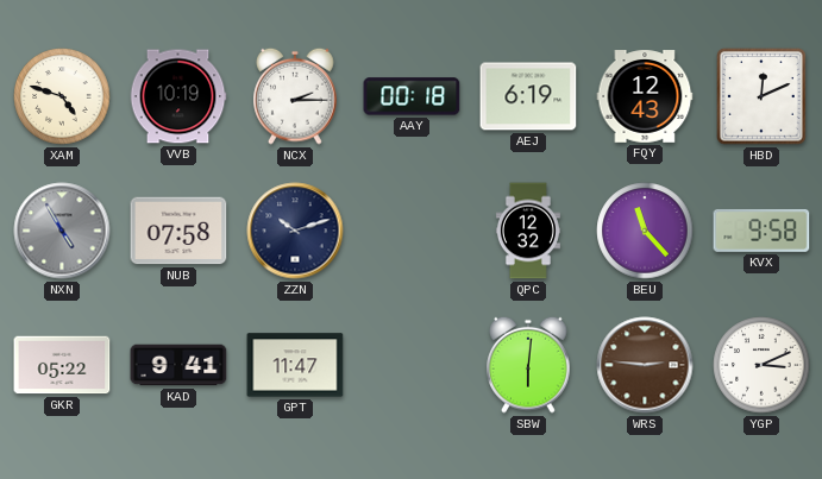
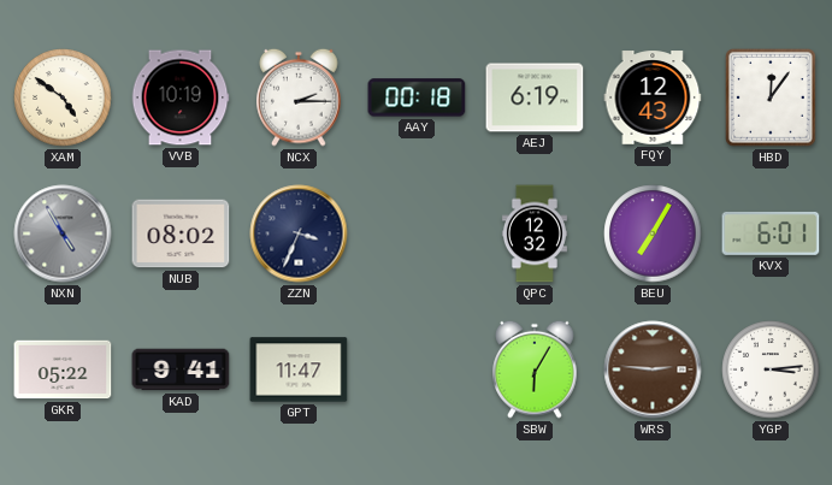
XAM: 4:48 -> 4:51 (63, 97)
HBD: 12:11 -> 12:06 (772, 97)
NUB: 07:58 -> 08:02 (181, 233)
ZZN: 10:12 -> 3:34 (299, 233)
BEU: 11:23 -> 7:05 (653, 233)
KVX: 9:58 -> 6:01 (771, 233)
SBW: 6:01 -> 6:05 (535, 369)
YGP: 3:11 -> 3:14 (771, 369)
